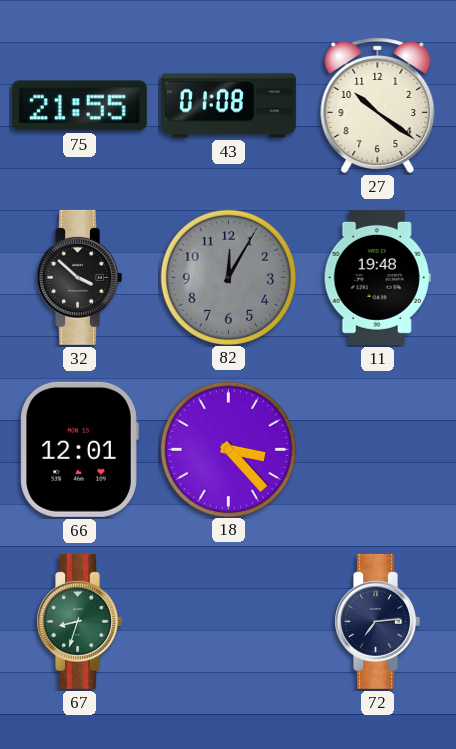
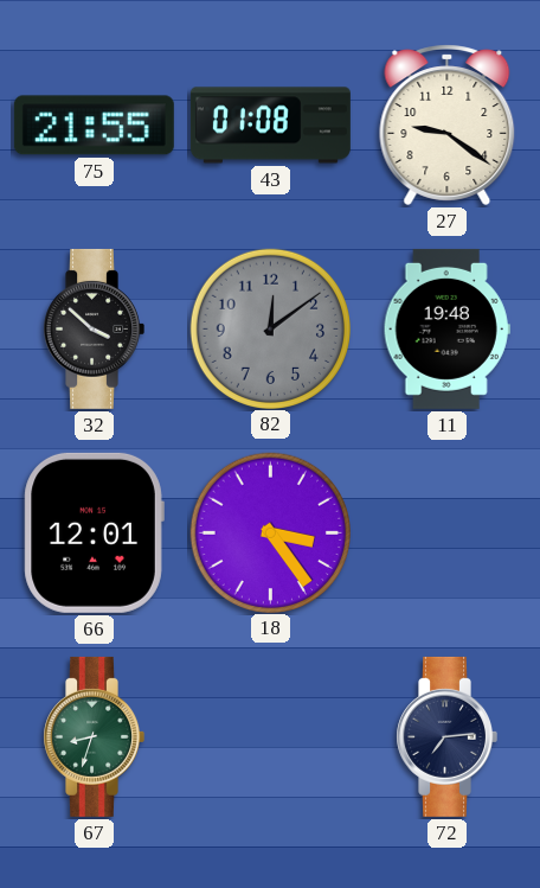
27: 10:21 -> 9:21 (448, 124)
82: 12:05 -> 12:09 (270, 328)
18: 3:23 -> 3:24 (270, 532)
